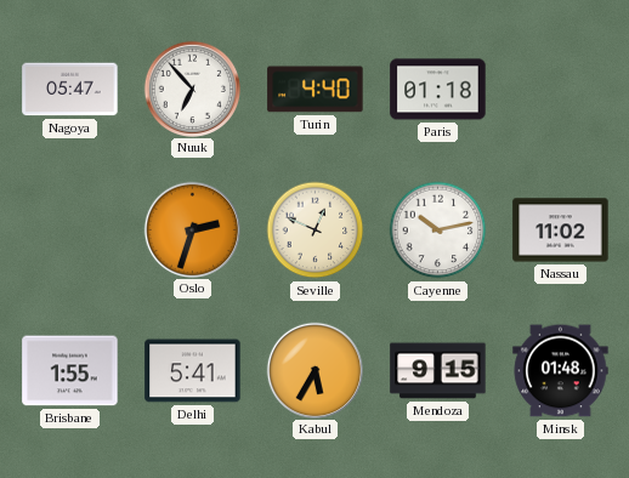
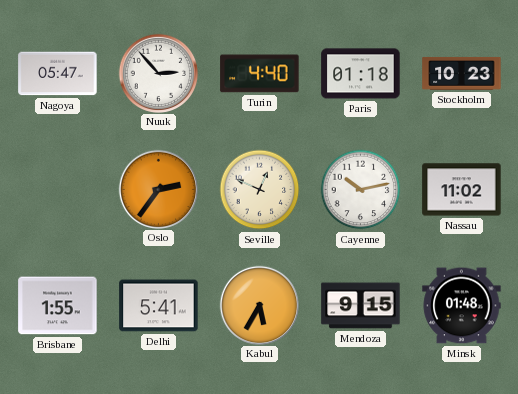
Nuuk: 6:53 -> 2:53 (158, 73)
Stockholm: none -> 10:23 (462, 73)
Oslo: 2:33 -> 2:36 (158, 189)
